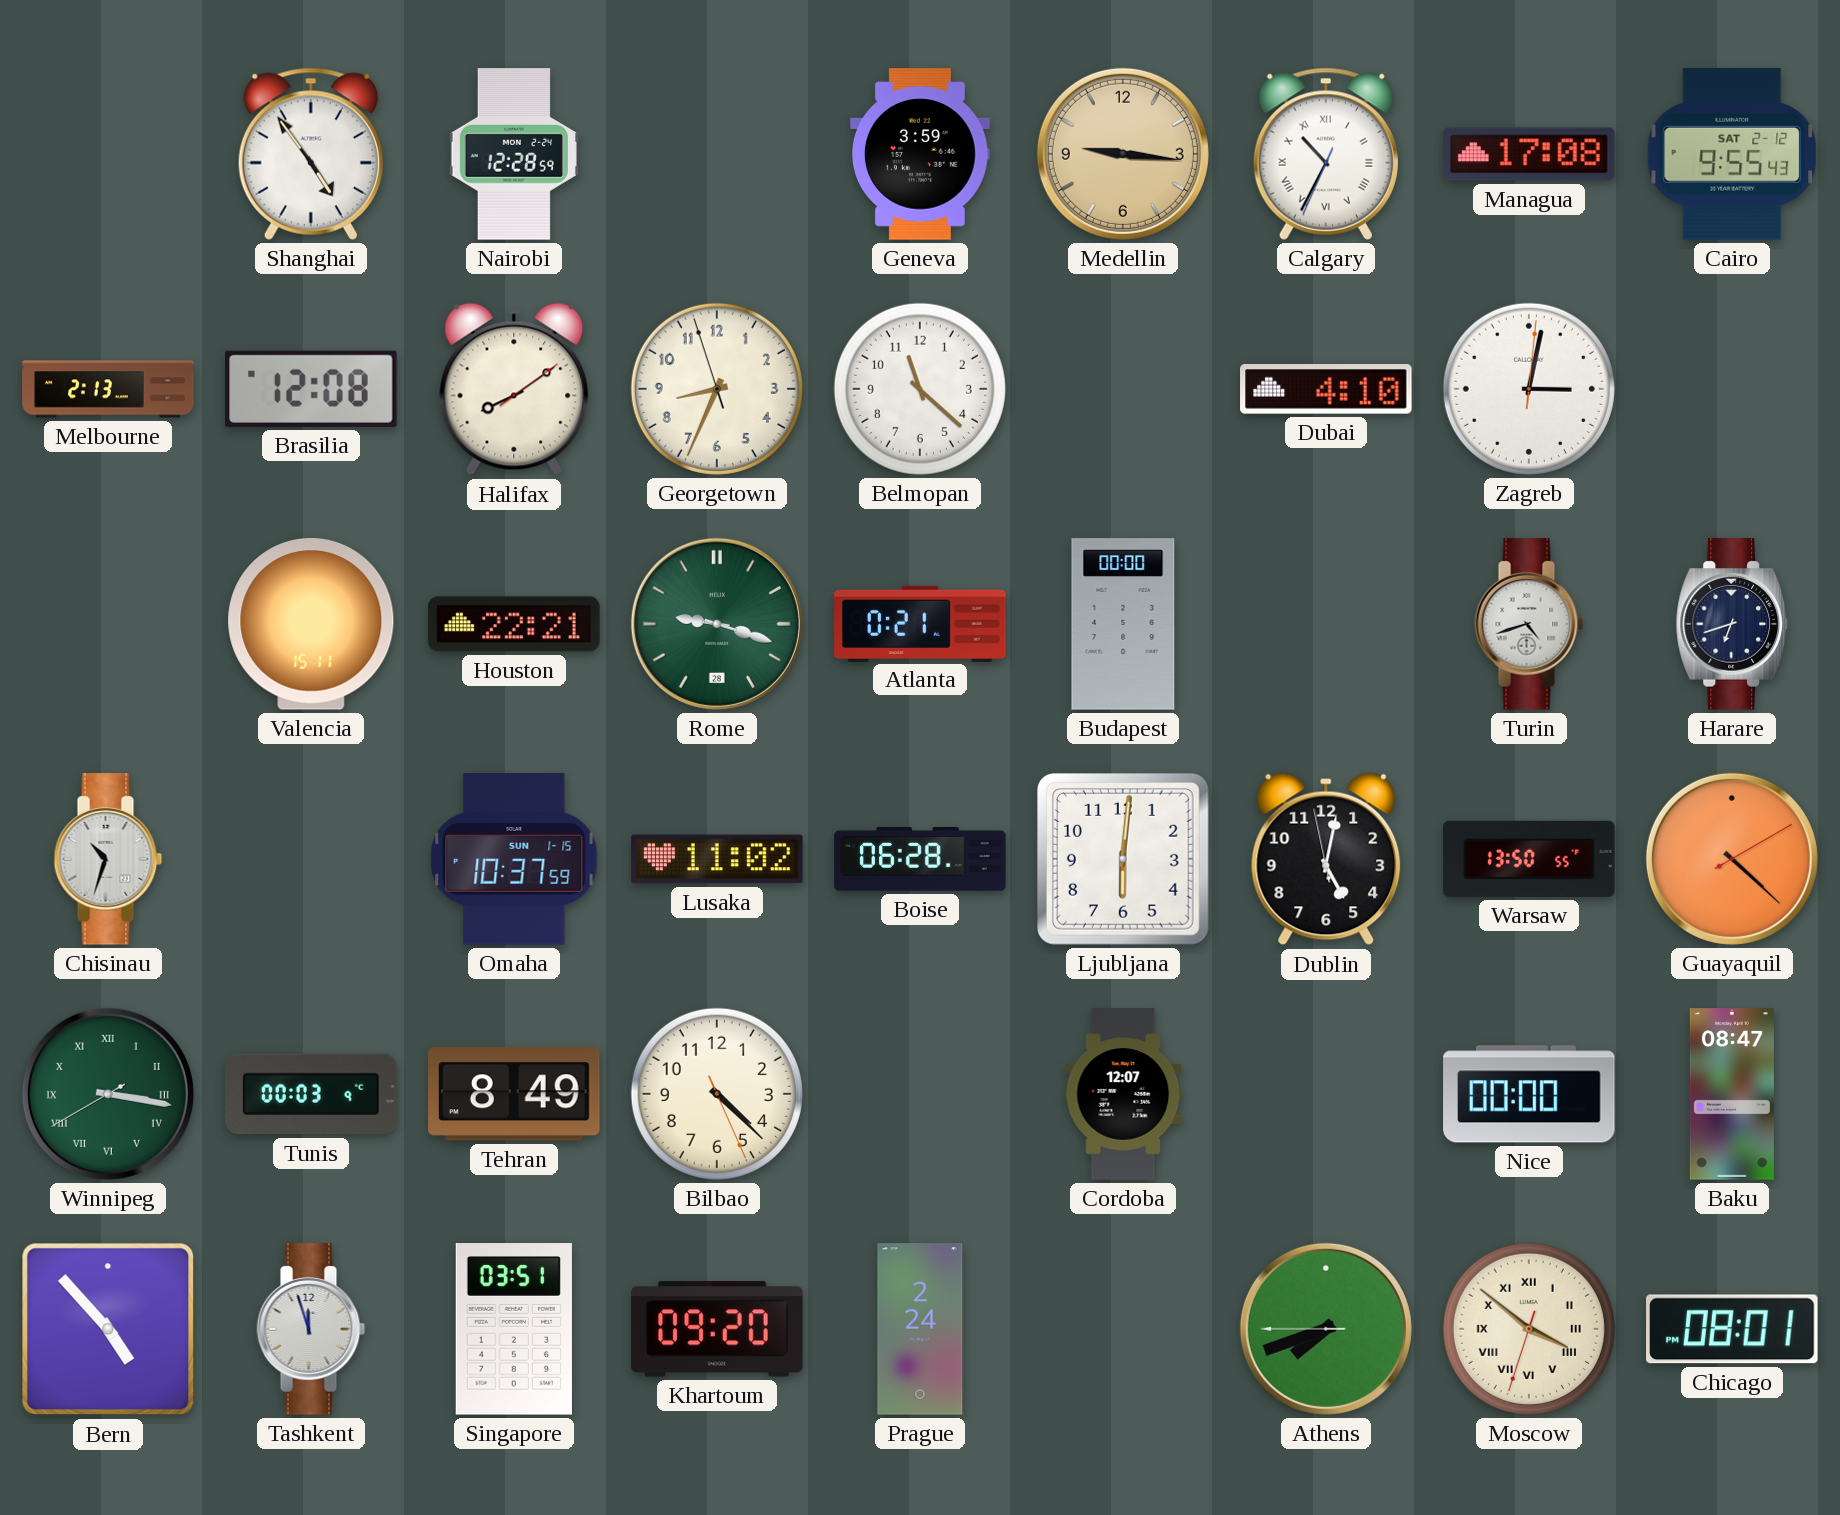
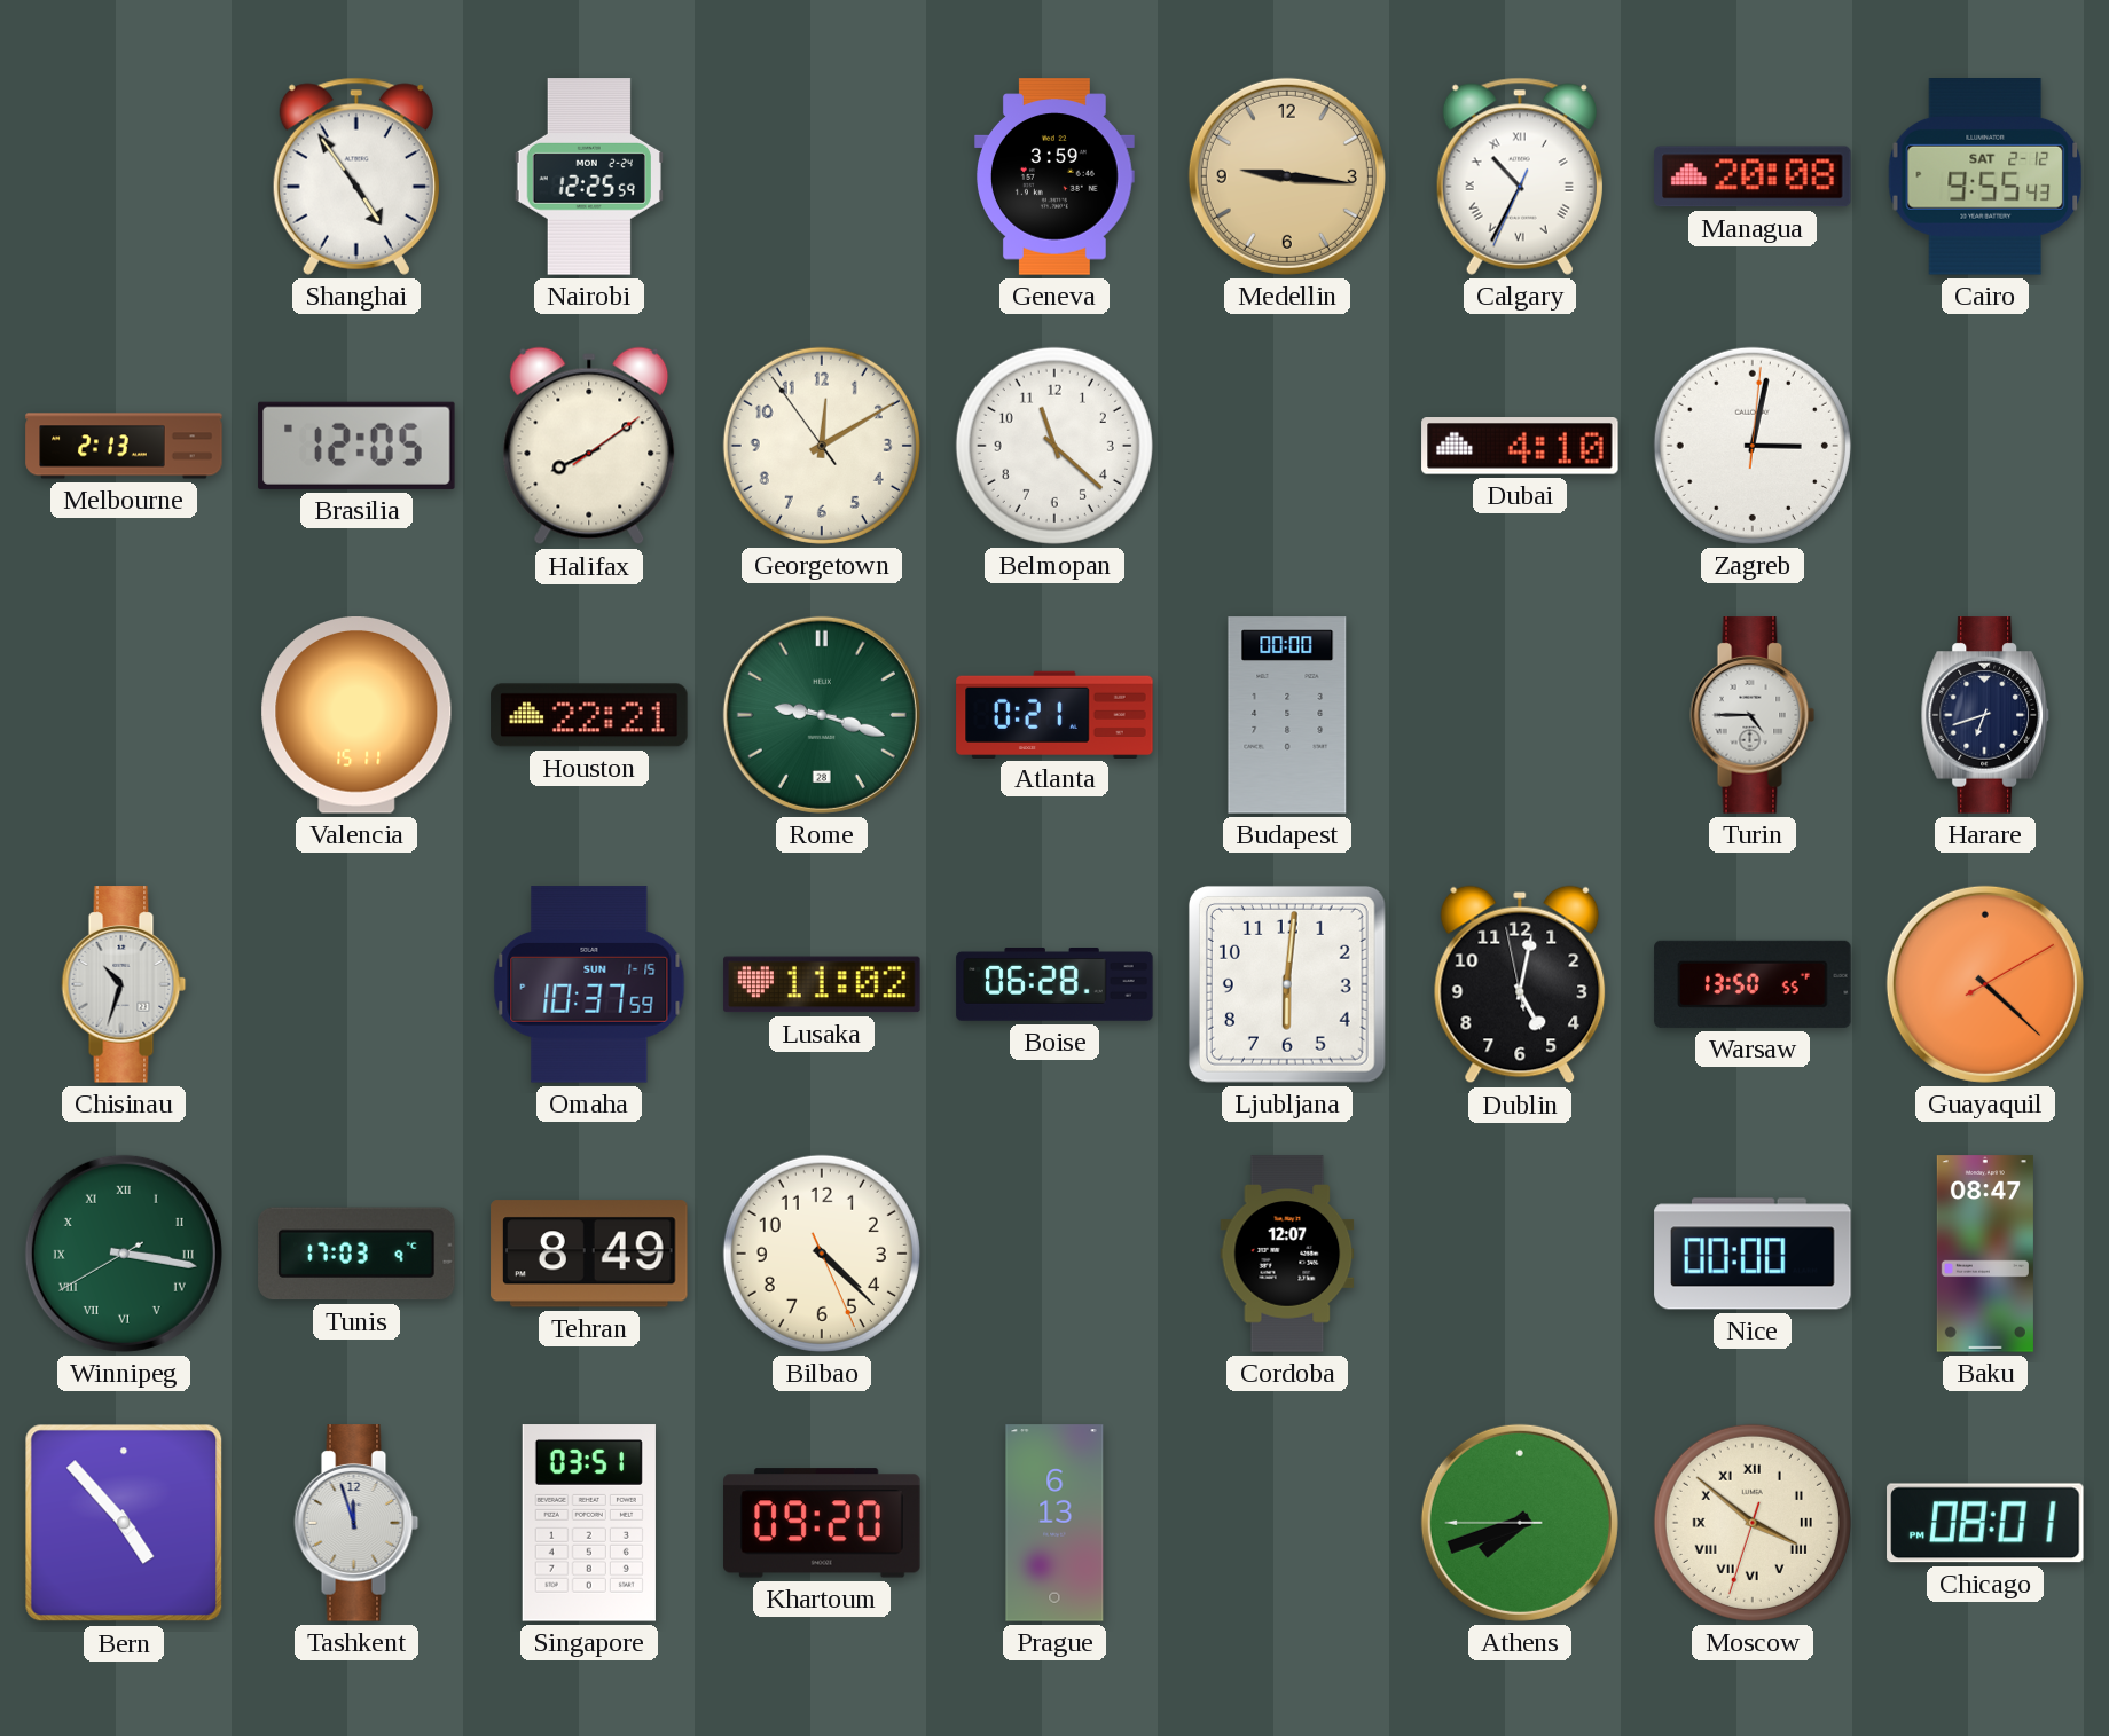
Nairobi: 12:28 -> 12:25 (588, 176)
Managua: 17:08 -> 20:08 (1753, 176)
Brasilia: 12:08 -> 12:05 (356, 446)
Georgetown: 8:33 -> 12:09 (822, 446)
Turin: 4:42 -> 4:45 (1753, 715)
Tunis: 00:03 -> 17:03 (356, 1254)
Prague: 2:24 -> 6:13 (1054, 1523)
